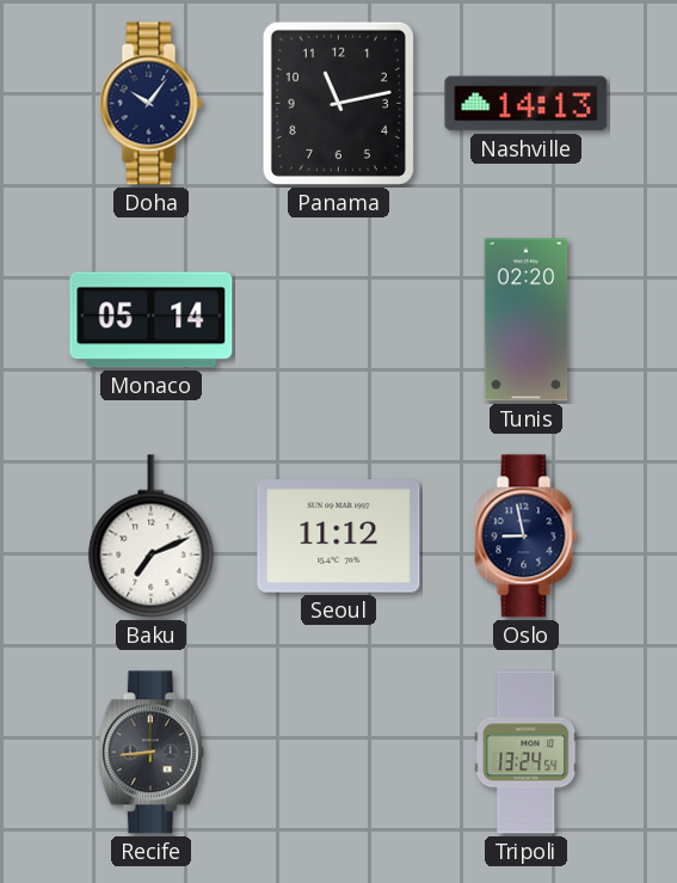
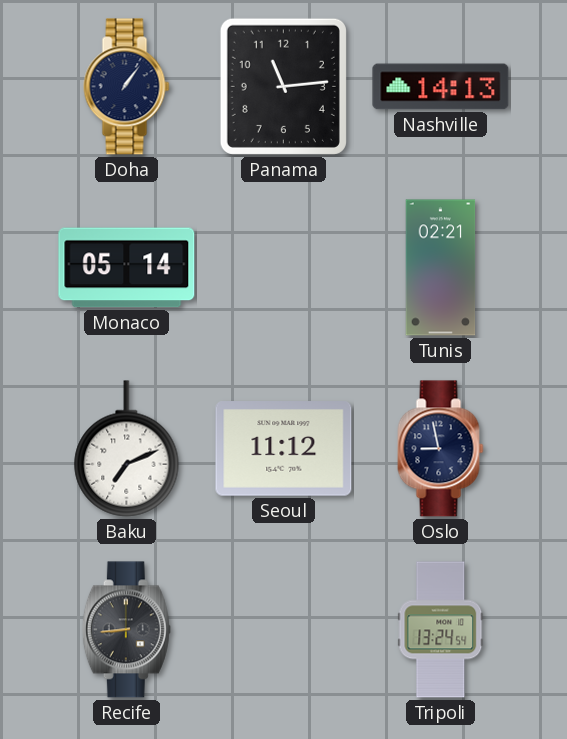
Doha: 10:06 -> 1:06 (127, 87)
Panama: 11:13 -> 11:14 (283, 86)
Tunis: 02:20 -> 02:21 (441, 268)
